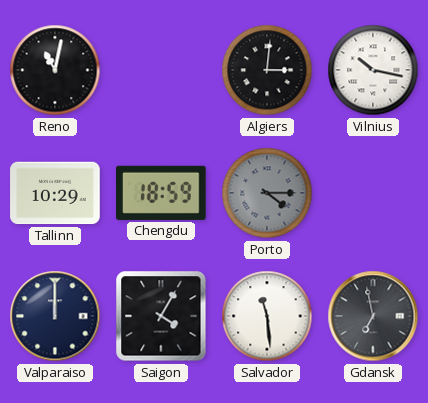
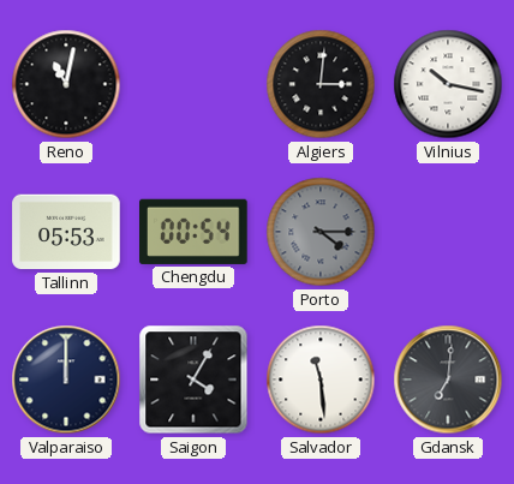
Tallinn: 10:29 -> 05:53 (66, 232)
Chengdu: 18:59 -> 00:54 (195, 232)
Gdansk: 6:58 -> 7:01 (448, 380)
